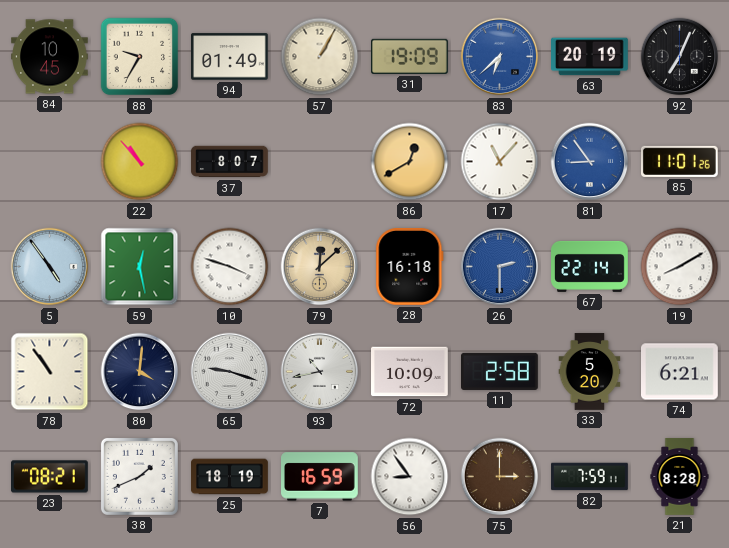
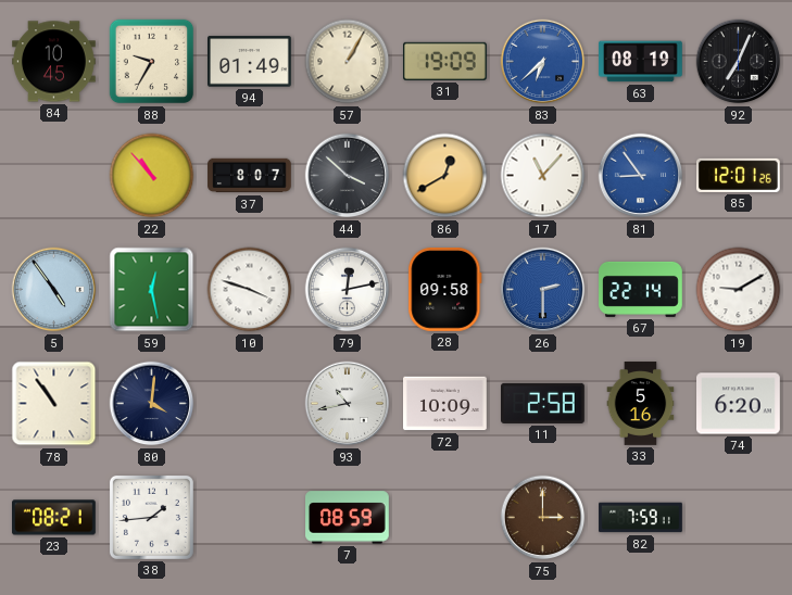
63: 20:19 -> 08:19 (641, 62)
44: none -> 3:52 (348, 176)
85: 11:01 -> 12:01 (739, 175)
79: 12:08 -> 12:13 (348, 290)
79 dial: champagne -> white (348, 290)
28: 16:18 -> 09:58 (445, 290)
19: 8:10 -> 9:10 (739, 290)
65: 9:18 -> none (230, 372)
33: 5:20 -> 5:16 (641, 404)
74: 6:21 -> 6:20 (739, 404)
38: 1:41 -> 1:44 (151, 517)
25: 18:19 -> none (230, 477)
7: 16:59 -> 08:59 (348, 518)
56: 8:54 -> none (410, 477)
21: 8:28 -> none (680, 477)
